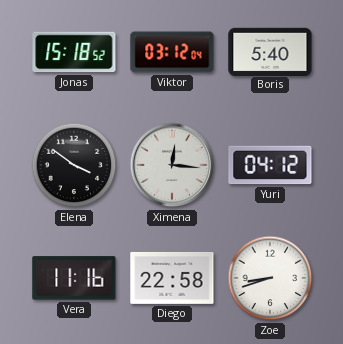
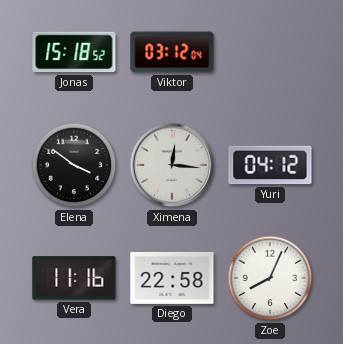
Boris: 5:40 -> none (270, 51)
Zoe: 8:42 -> 8:04 (270, 278)
